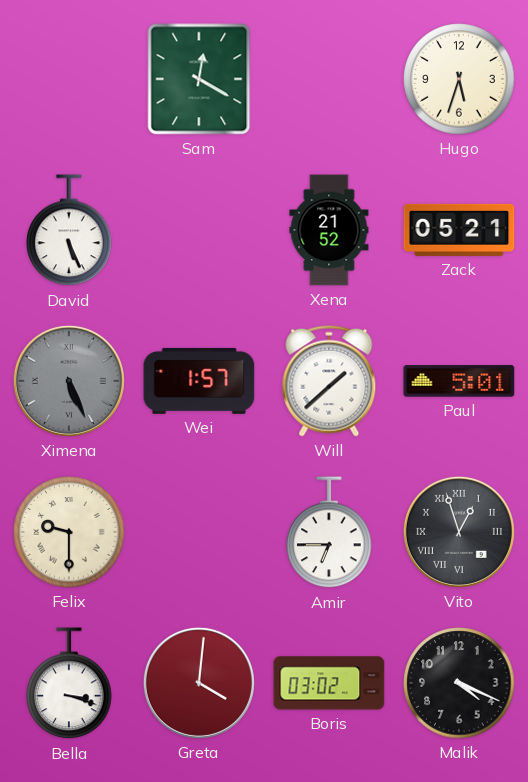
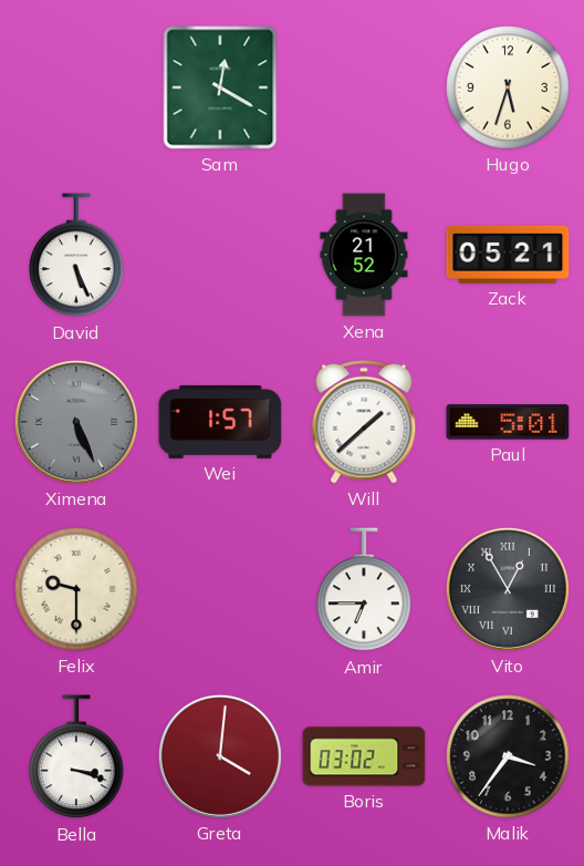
Vito: 12:57 -> 12:55 (508, 589)
Malik: 4:19 -> 3:36 (508, 756)
